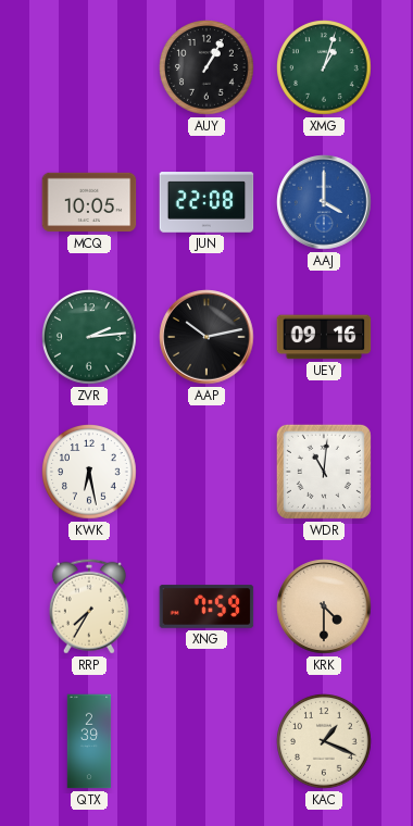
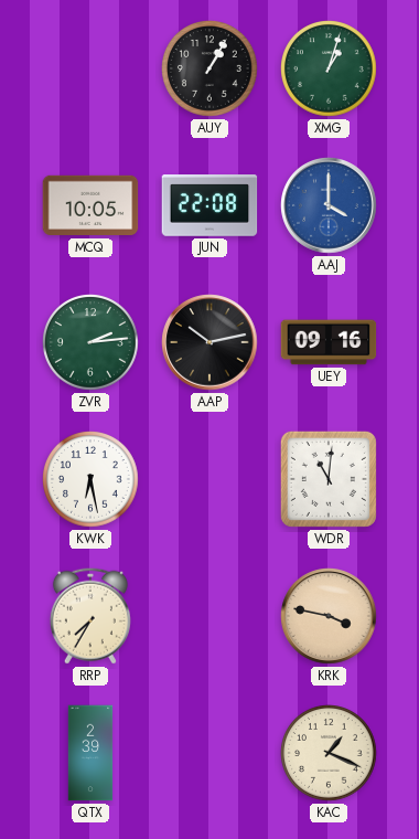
XNG: 7:59 -> none (206, 606)
KRK: 4:30 -> 3:47 (329, 616)
